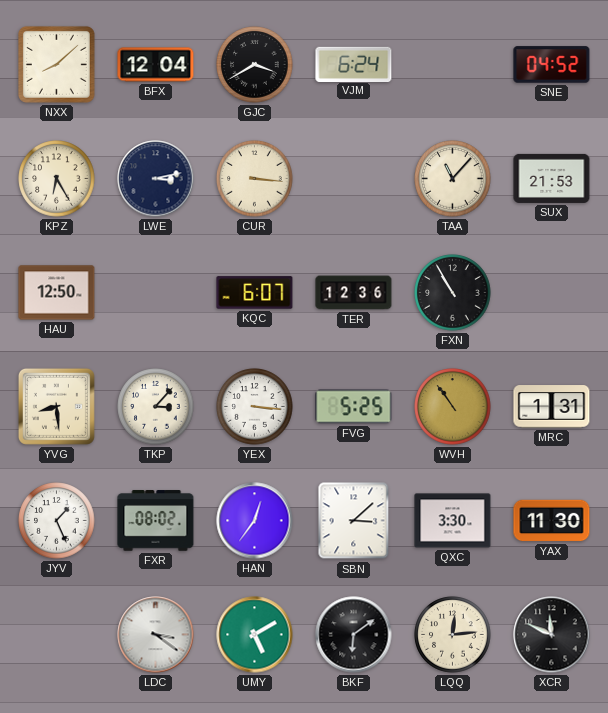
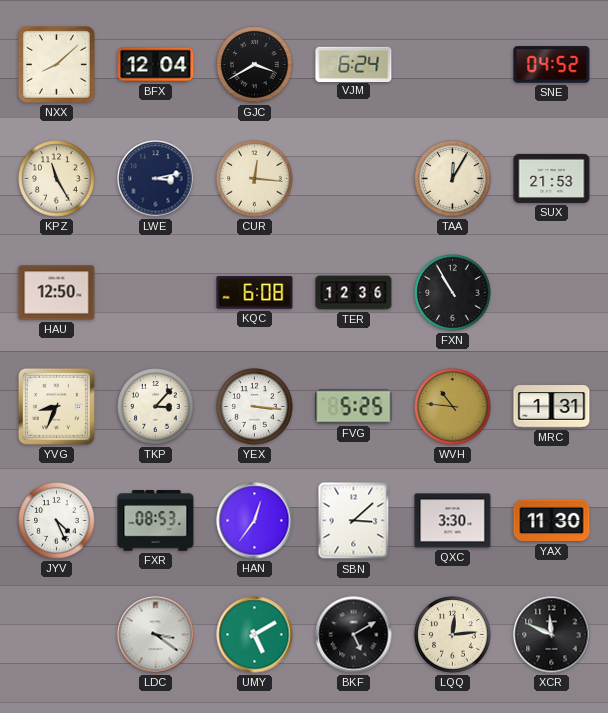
KPZ: 6:25 -> 11:25 (57, 179)
CUR: 3:16 -> 12:16 (255, 179)
TAA: 11:07 -> 12:05 (453, 179)
KQC: 6:07 -> 6:08 (255, 293)
YVG: 8:29 -> 8:34 (56, 406)
WVH: 10:54 -> 10:46 (453, 407)
JYV: 1:26 -> 4:26 (57, 521)
FXR: 08:02 -> 08:53 (156, 521)
BKF: 6:09 -> 5:10 (354, 635)
